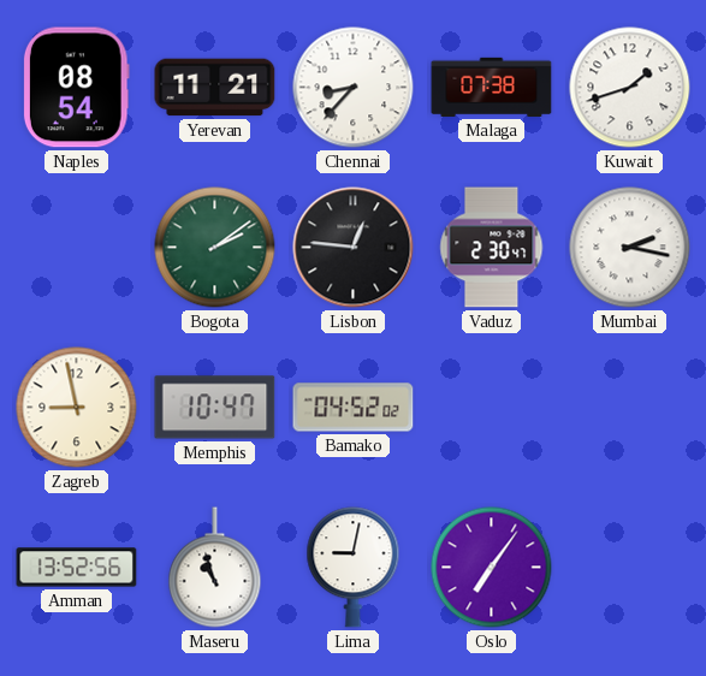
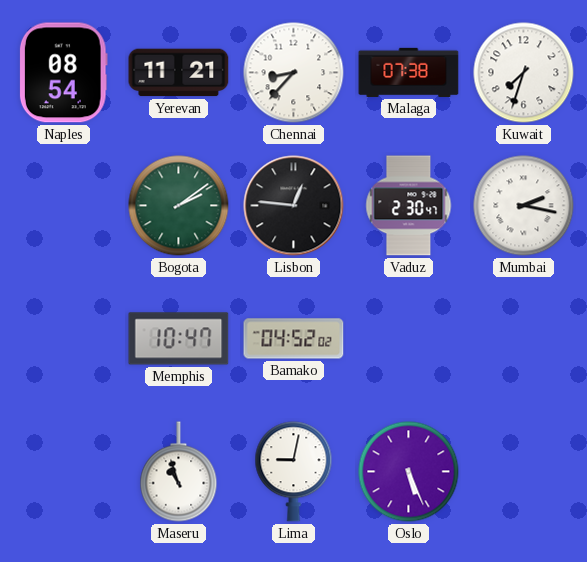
Kuwait: 1:42 -> 7:33 (524, 73)
Zagreb: 8:58 -> none (77, 408)
Amman: 13:52 -> none (77, 568)
Oslo: 7:06 -> 5:26 (409, 472)
